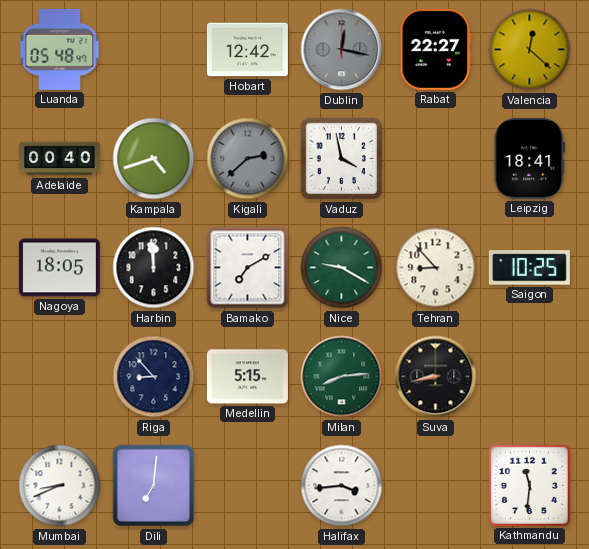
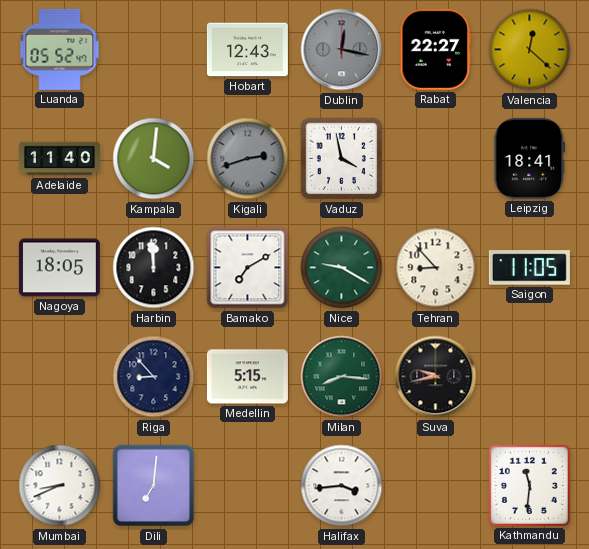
Luanda: 05:48 -> 05:52 (60, 49)
Hobart: 12:42 -> 12:43 (247, 50)
Adelaide: 00:40 -> 11:40 (59, 159)
Kampala: 4:42 -> 4:01 (154, 159)
Kigali: 2:38 -> 2:42 (248, 159)
Saigon: 10:25 -> 11:05 (529, 268)
Milan: 8:14 -> 8:16 (342, 377)
Suva: 8:43 -> 9:43 (436, 377)
